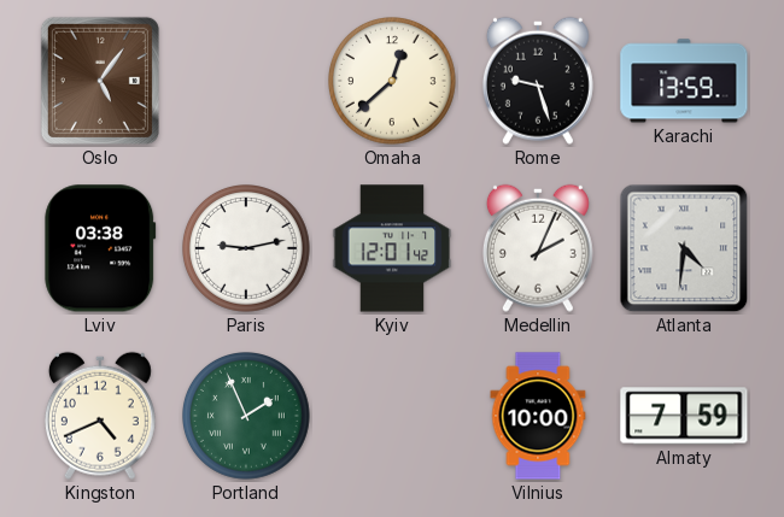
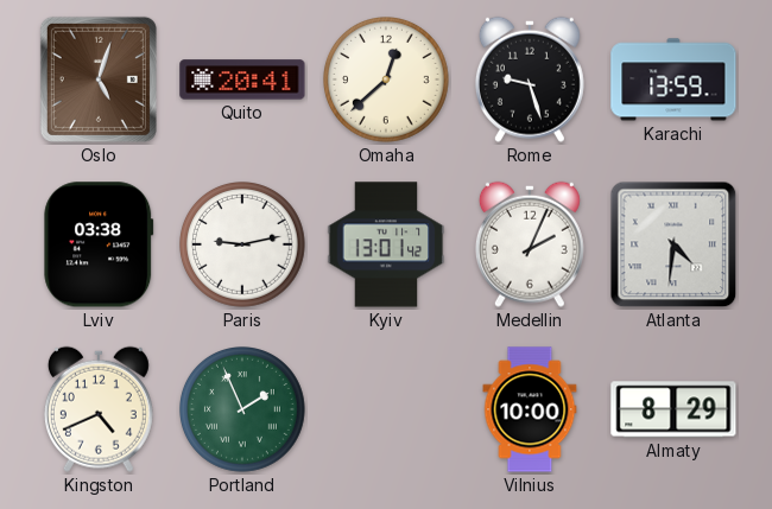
Oslo: 5:06 -> 5:03 (99, 79)
Quito: none -> 20:41 (242, 79)
Kyiv: 12:01 -> 13:01 (386, 244)
Almaty: 7:59 -> 8:29 (673, 409)
